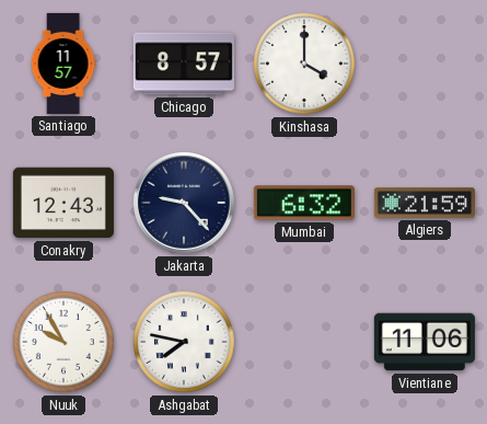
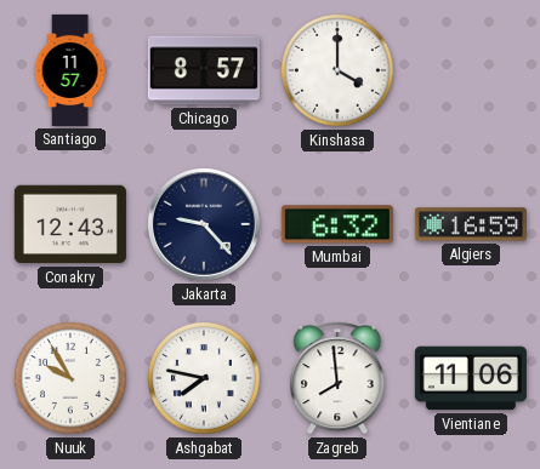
Algiers: 21:59 -> 16:59 (471, 224)
Zagreb: none -> 7:59 (337, 379)
